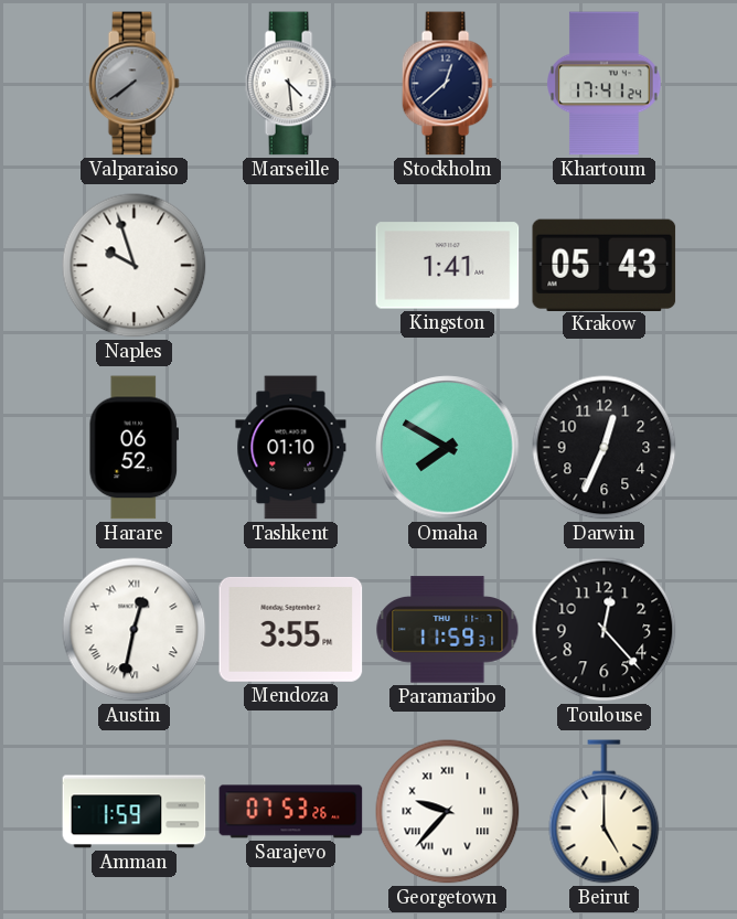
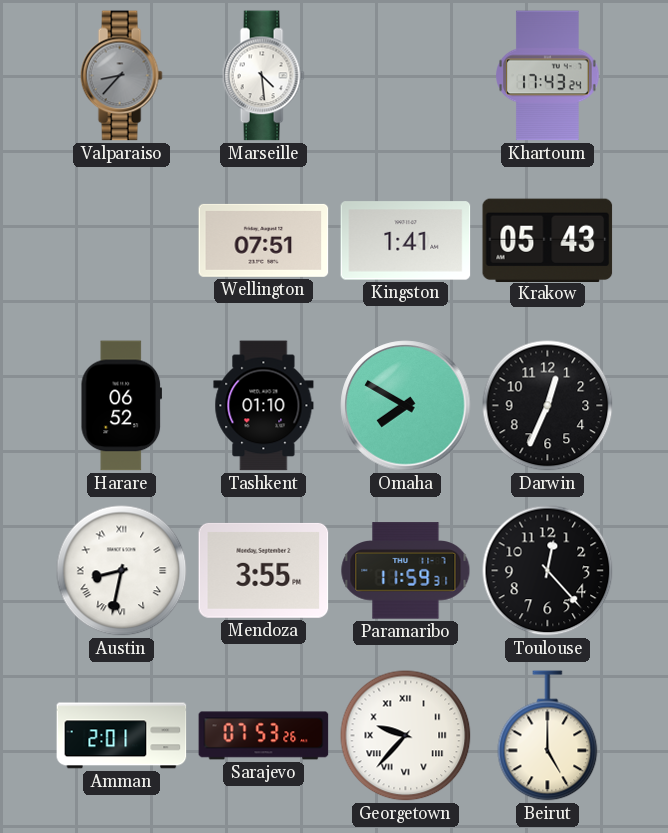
Valparaiso: 7:39 -> 8:37 (121, 76)
Stockholm: 12:38 -> none (447, 84)
Khartoum: 17:41 -> 17:43 (548, 76)
Naples: 9:57 -> none (135, 266)
Wellington: none -> 07:51 (264, 240)
Austin: 12:32 -> 8:32 (122, 571)
Amman: 1:59 -> 2:01 (122, 736)
